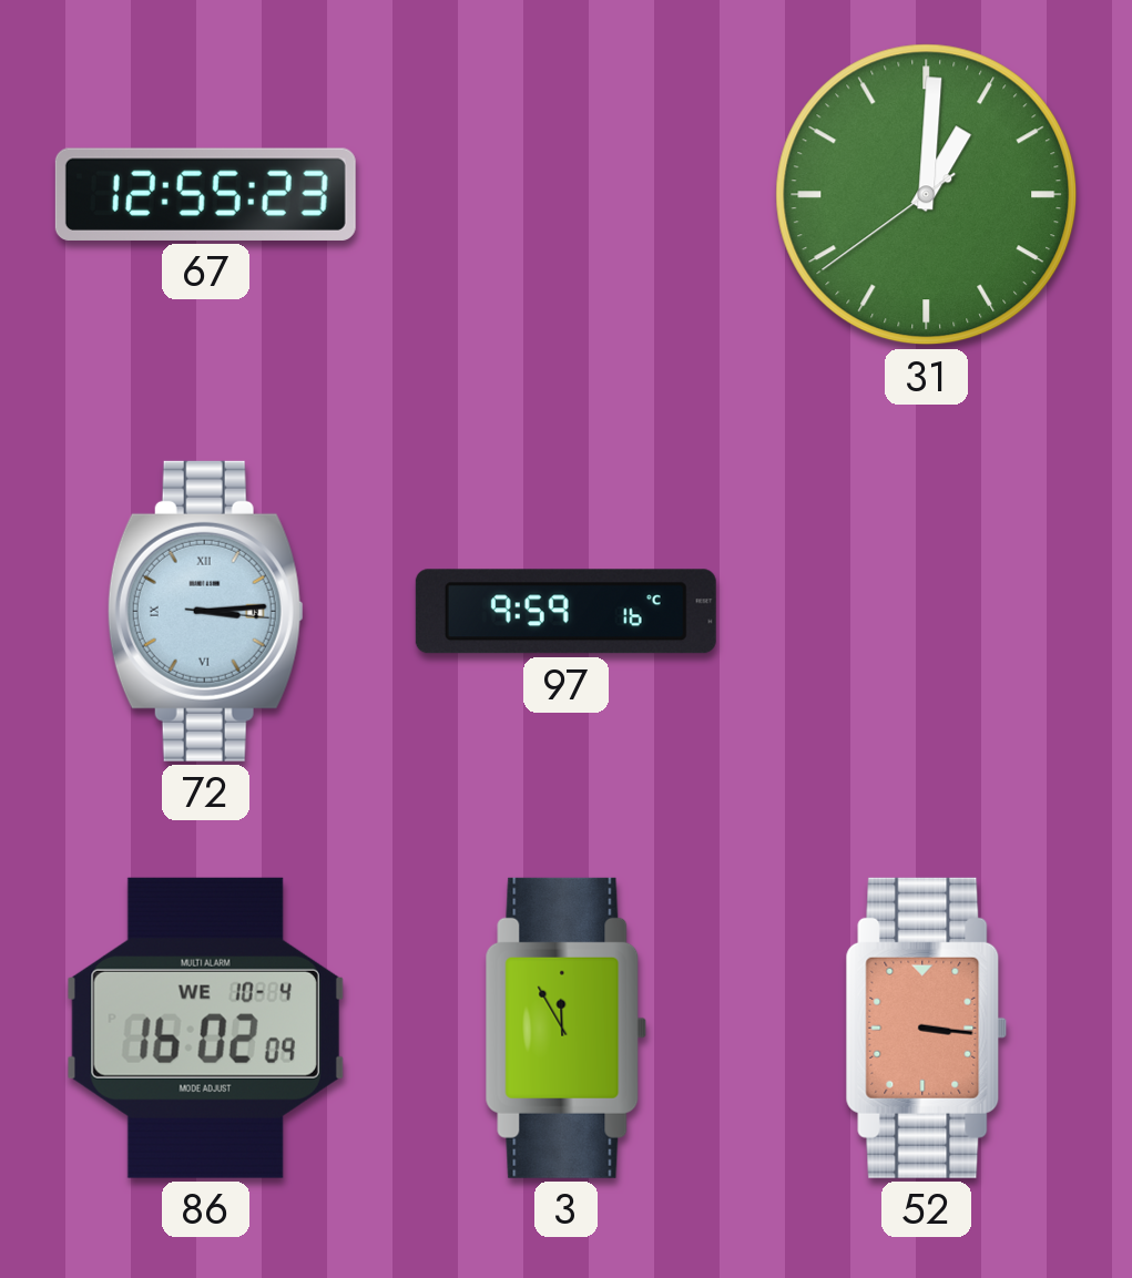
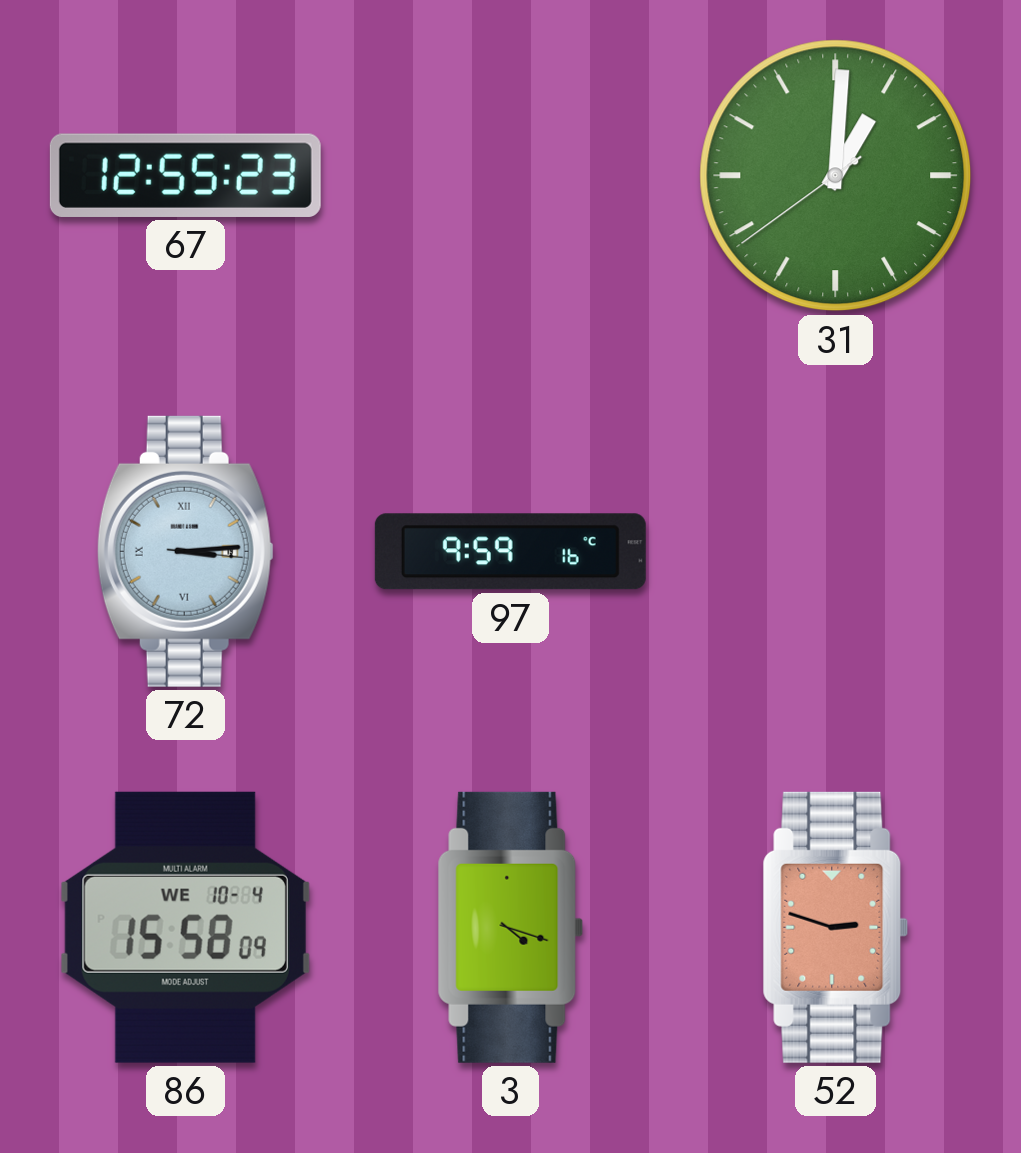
86: 16:02 -> 15:58 (185, 927)
3: 11:55 -> 4:18 (511, 927)
52: 3:16 -> 2:48 (836, 927)
